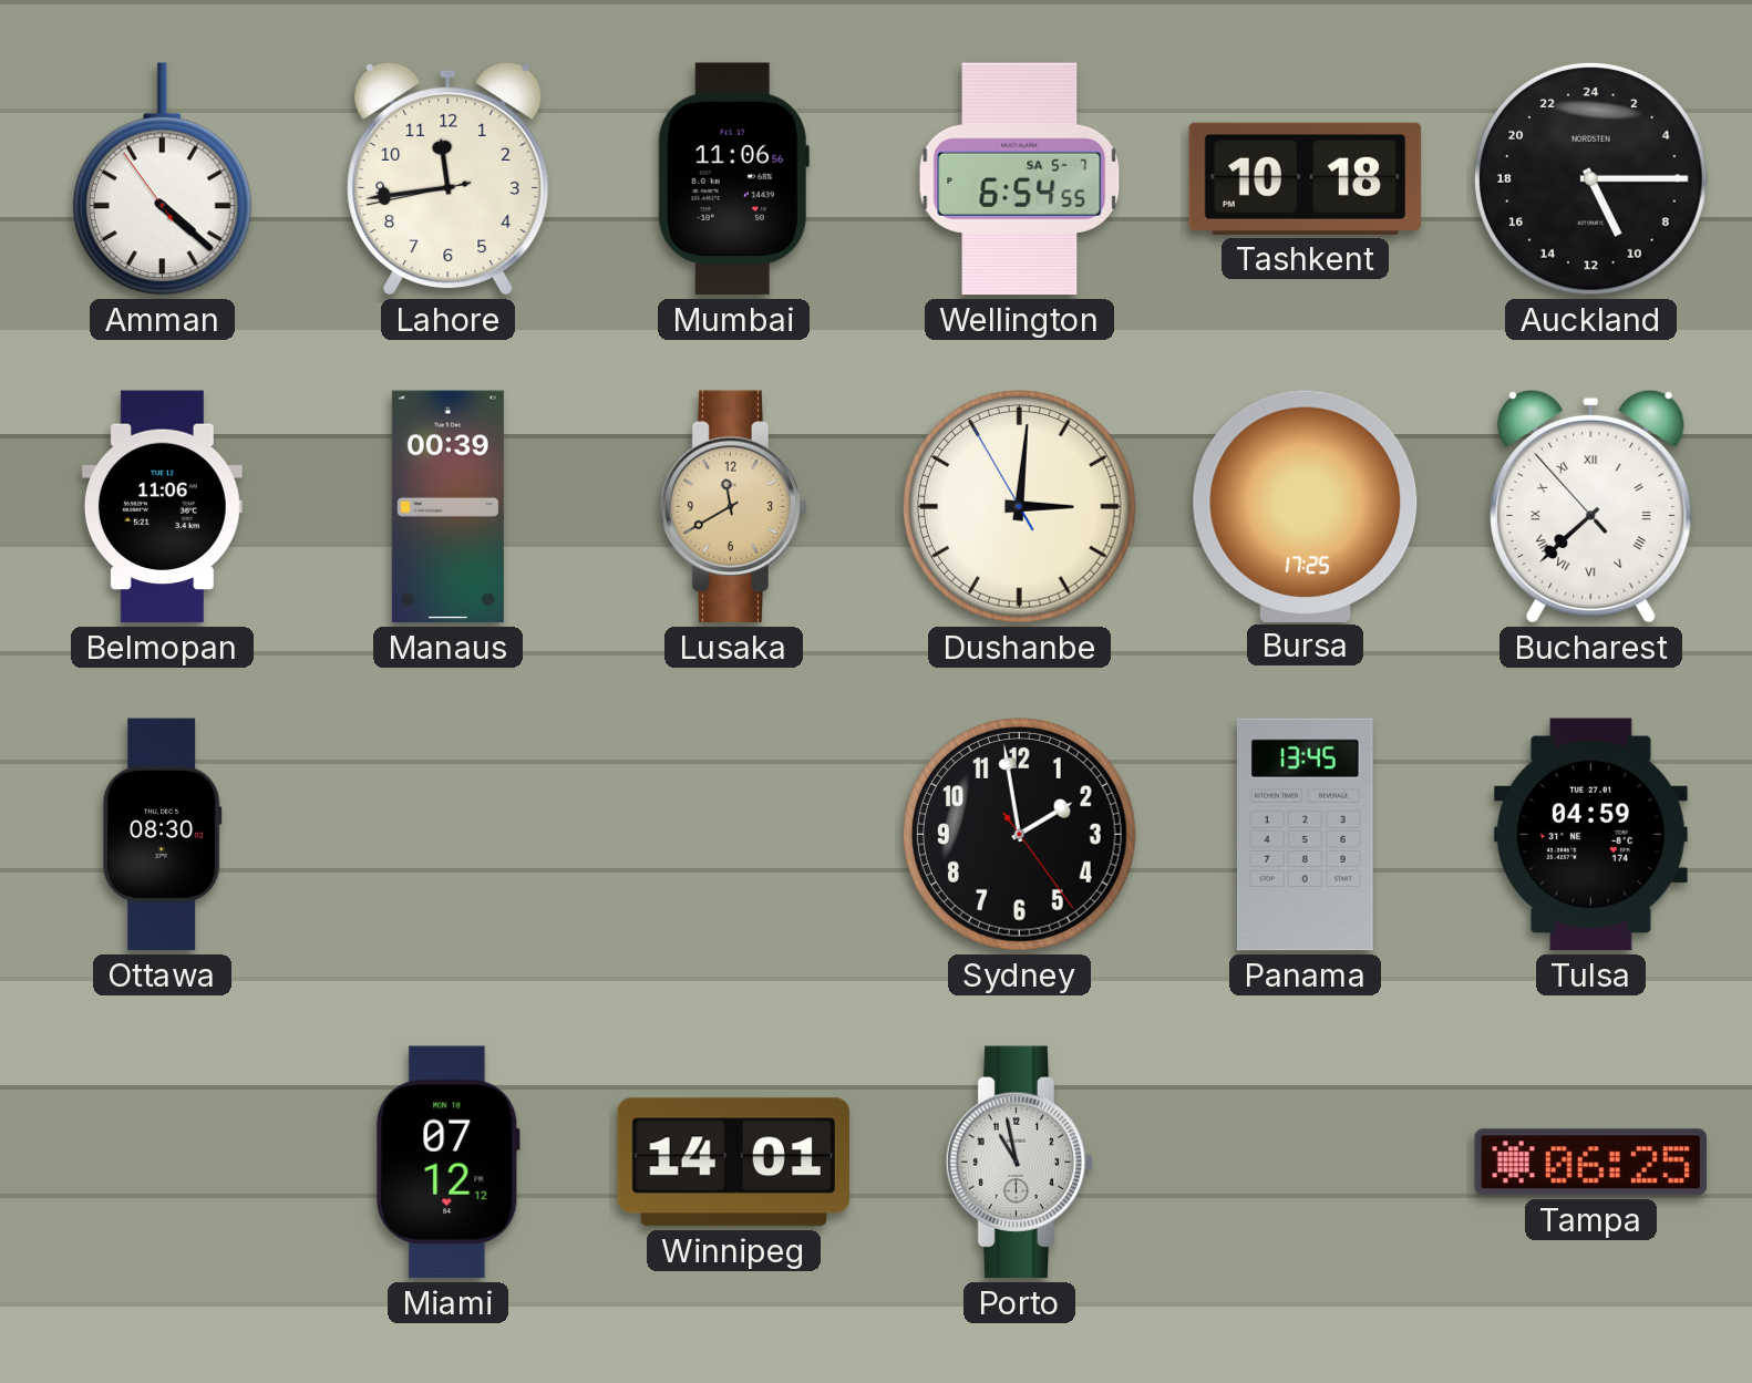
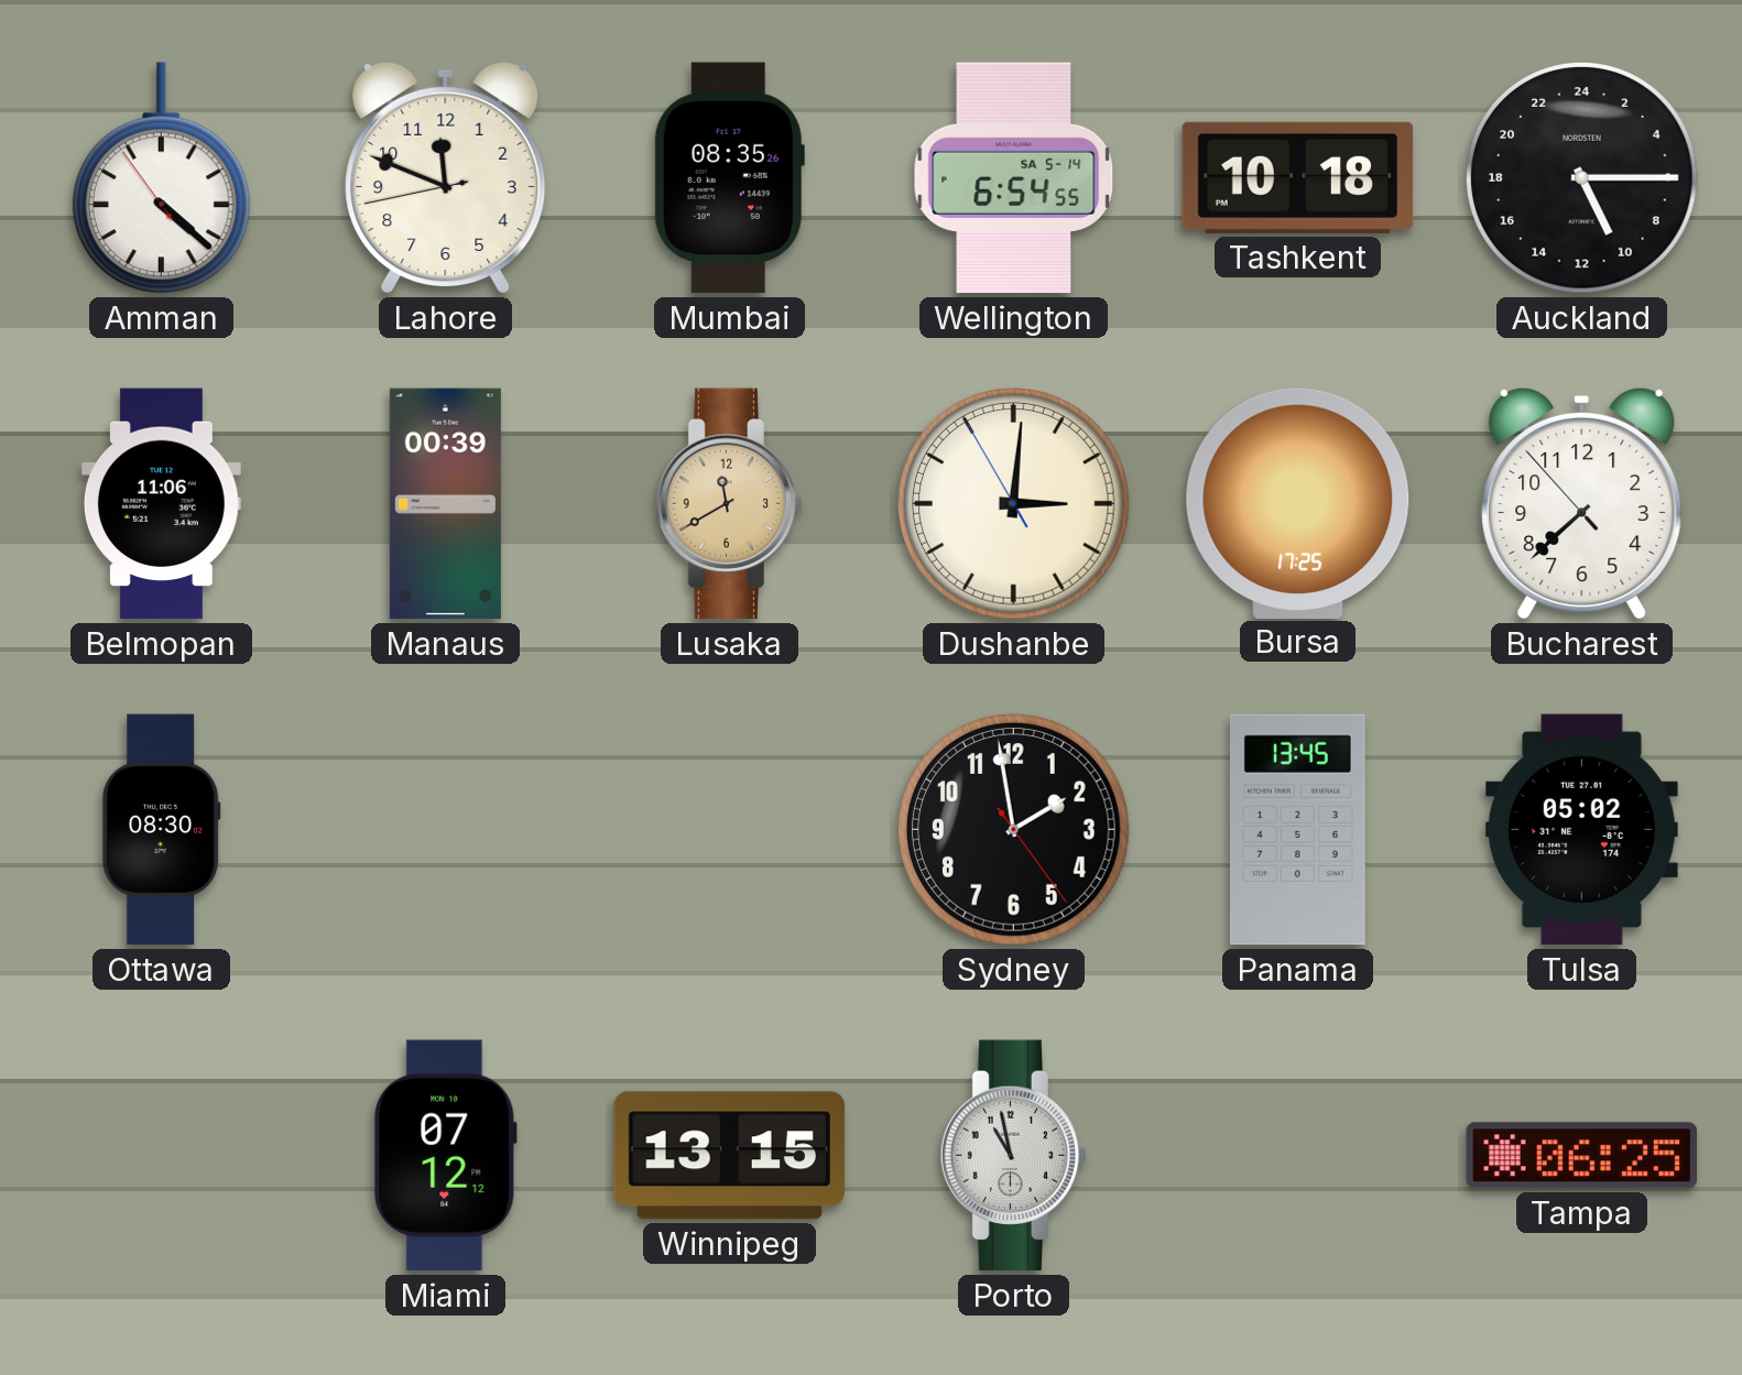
Lahore: 11:43 -> 11:48 (446, 177)
Mumbai: 11:06 -> 08:35 (729, 178)
Wellington date: SA 5-7 -> SA 5-14 (1014, 178)
Bucharest numerals: Roman -> Arabic (1582, 503)
Tulsa: 04:59 -> 05:02 (1581, 830)
Winnipeg: 14:01 -> 13:15 (730, 1156)
